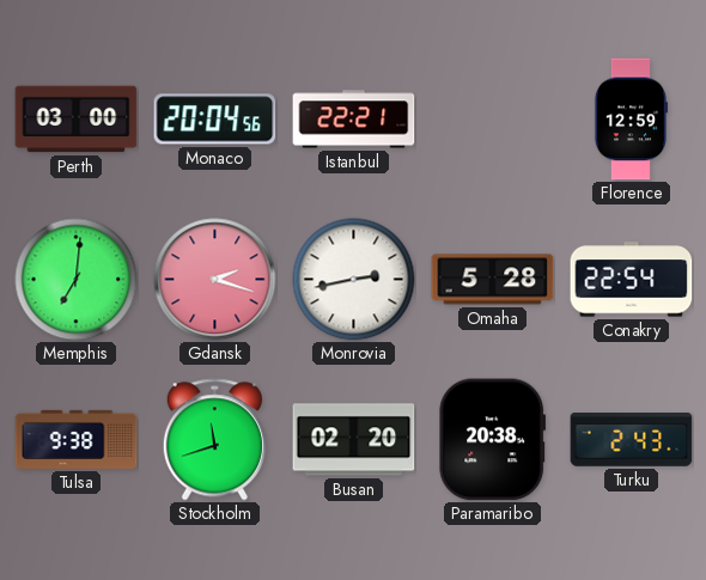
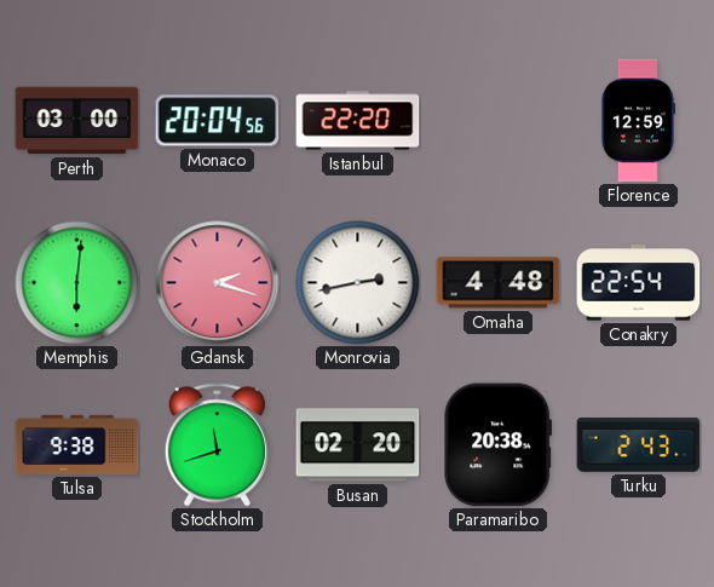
Istanbul: 22:21 -> 22:20 (358, 121)
Memphis: 7:01 -> 6:01 (77, 283)
Omaha: 5:28 -> 4:48 (499, 283)
